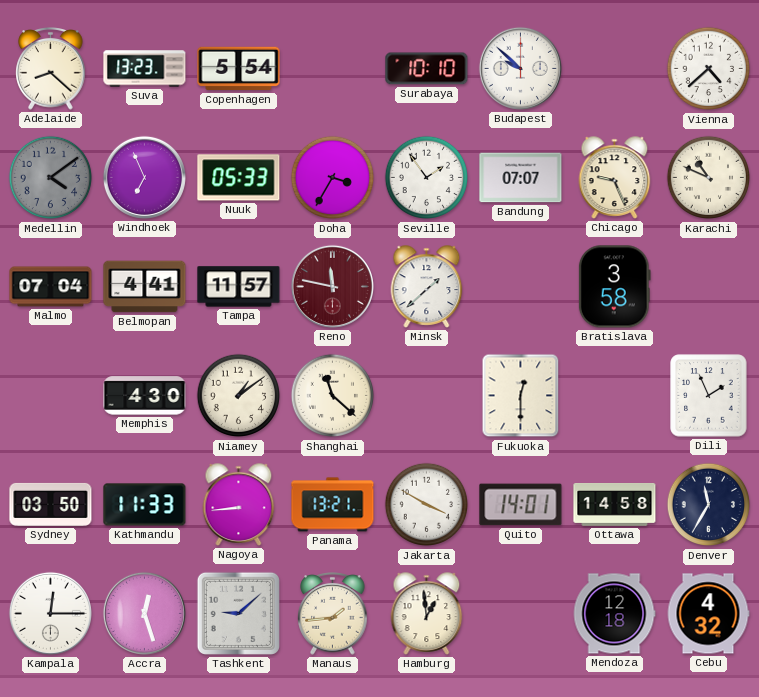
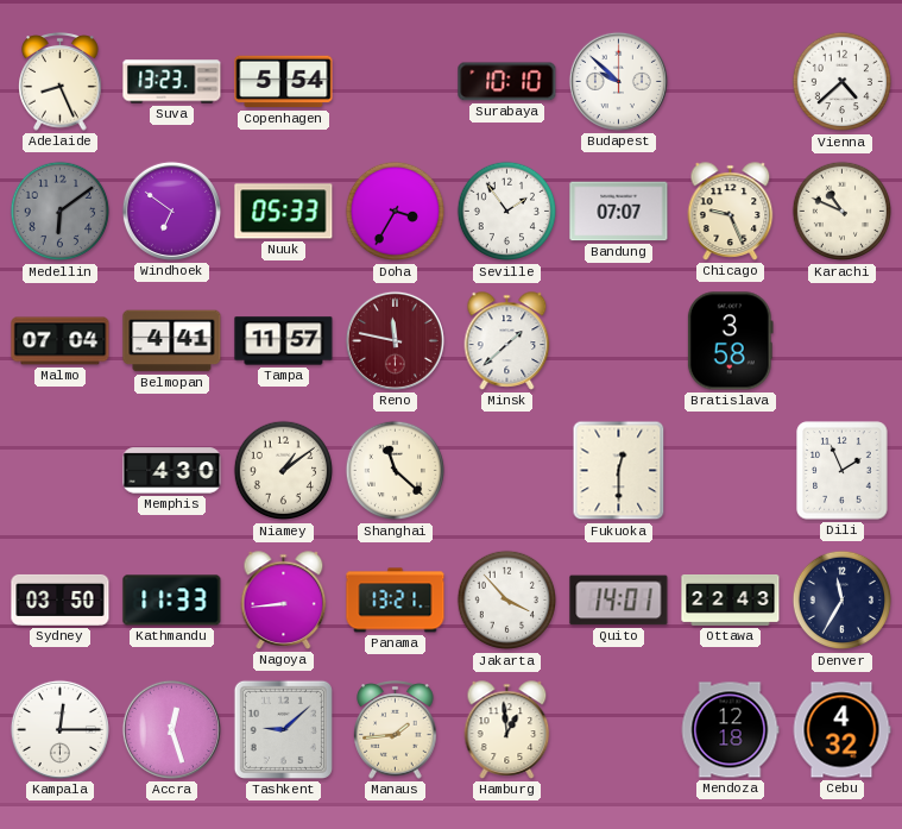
Adelaide: 8:22 -> 8:26 (61, 82)
Medellin: 4:09 -> 6:09 (61, 212)
Windhoek: 6:56 -> 6:51 (171, 211)
Jakarta: 3:50 -> 3:53 (507, 601)
Ottawa: 14:58 -> 22:43 (731, 601)
